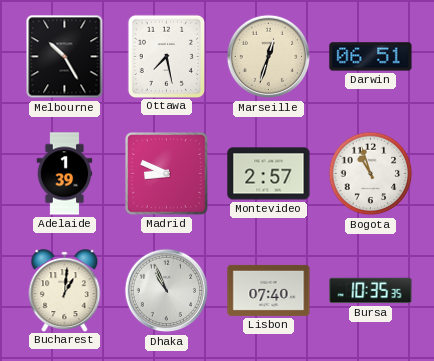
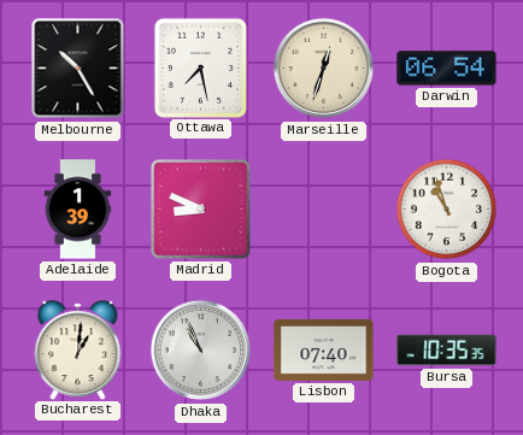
Darwin: 06:51 -> 06:54 (447, 69)
Montevideo: 2:57 -> none (269, 174)
